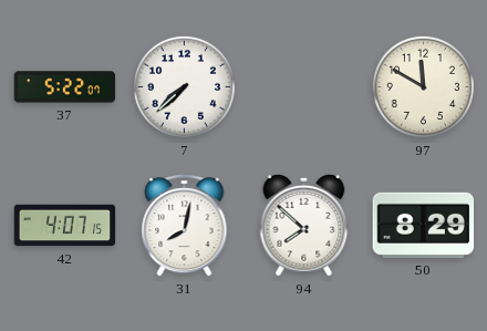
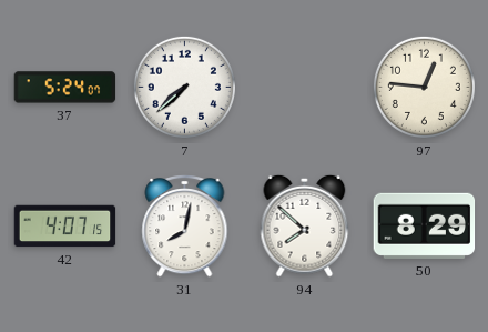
37: 5:22 -> 5:24 (65, 88)
97: 11:50 -> 12:46 (424, 87)
